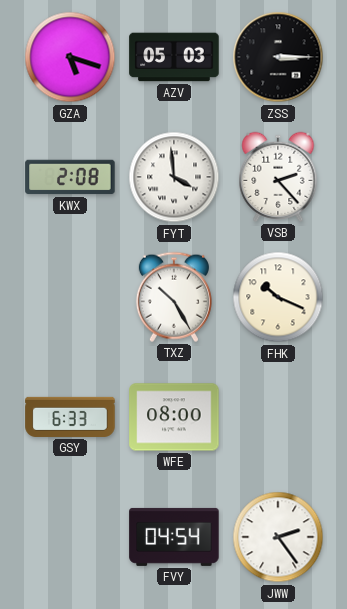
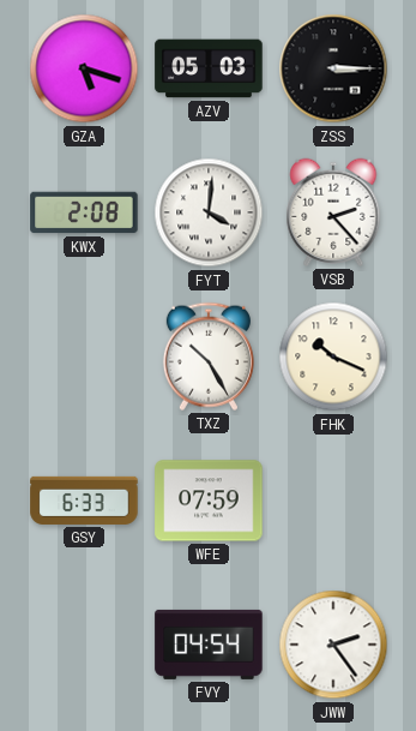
FYT: 3:59 -> 4:01 (209, 212)
WFE: 08:00 -> 07:59 (209, 501)
